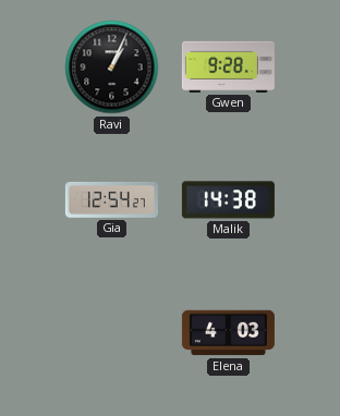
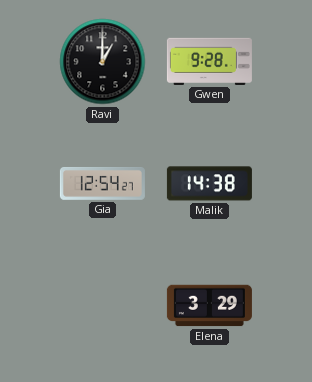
Ravi: 1:04 -> 1:00 (103, 62)
Elena: 4:03 -> 3:29 (209, 306)
